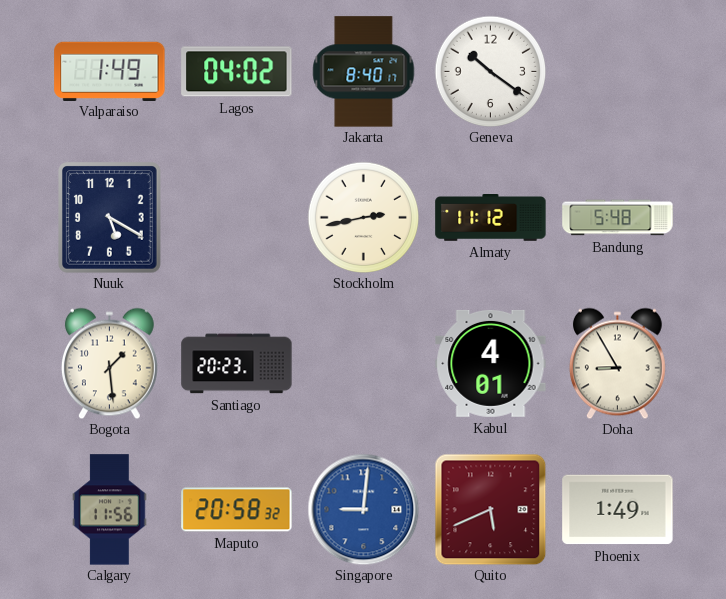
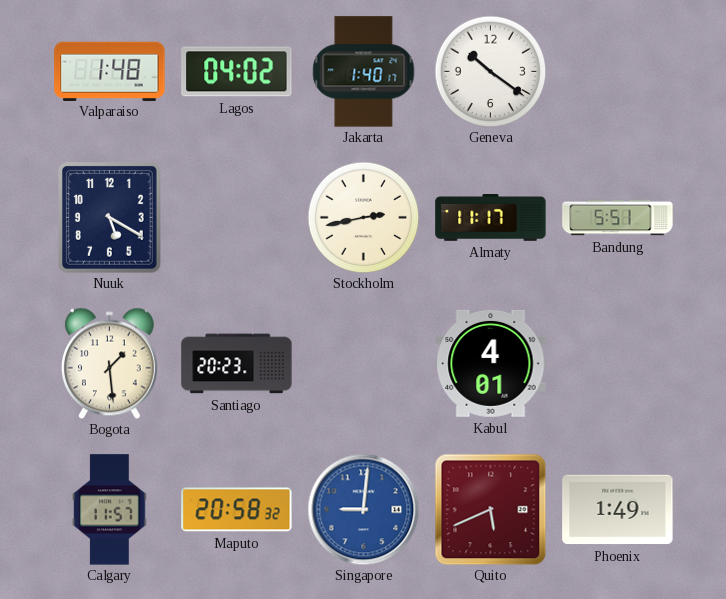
Valparaiso: 1:49 -> 1:48 (110, 71)
Jakarta: 8:40 -> 1:40 (364, 72)
Almaty: 11:12 -> 11:17 (491, 218)
Bandung: 5:48 -> 5:51 (618, 218)
Doha: 8:55 -> none (618, 363)
Calgary: 11:56 -> 11:57 (110, 510)
